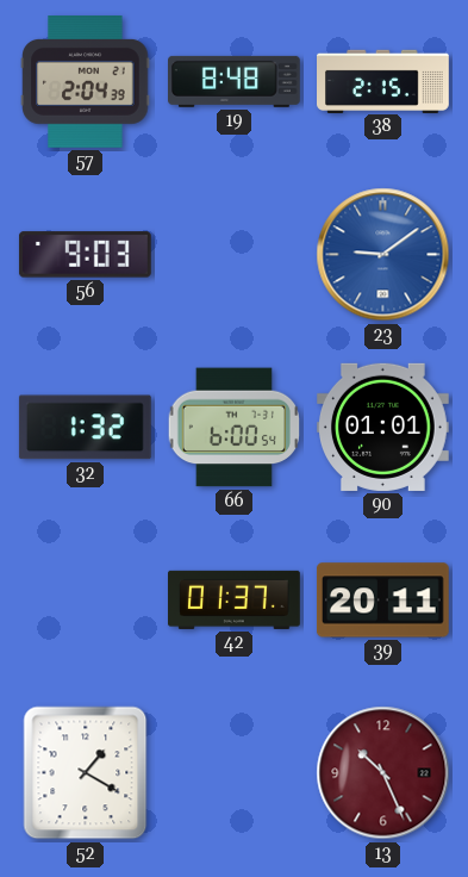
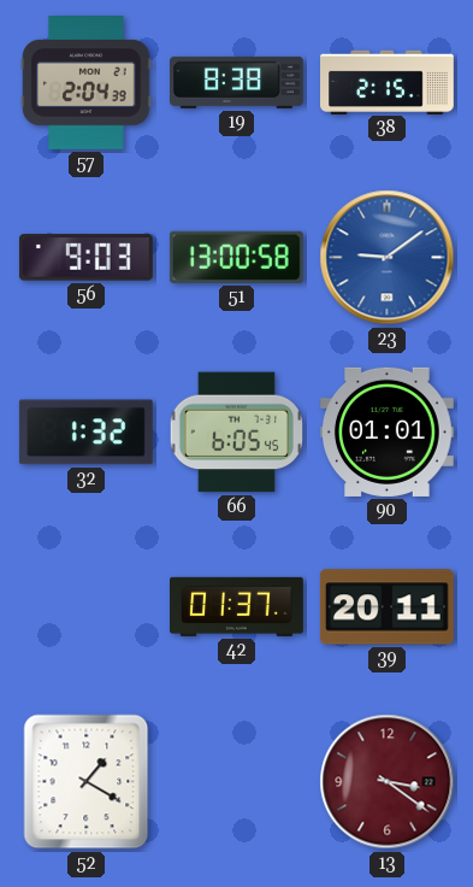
19: 8:48 -> 8:38 (237, 82)
51: none -> 13:00 (236, 257)
66: 6:00 -> 6:05 (236, 433)
13: 10:26 -> 3:21 (388, 782)
